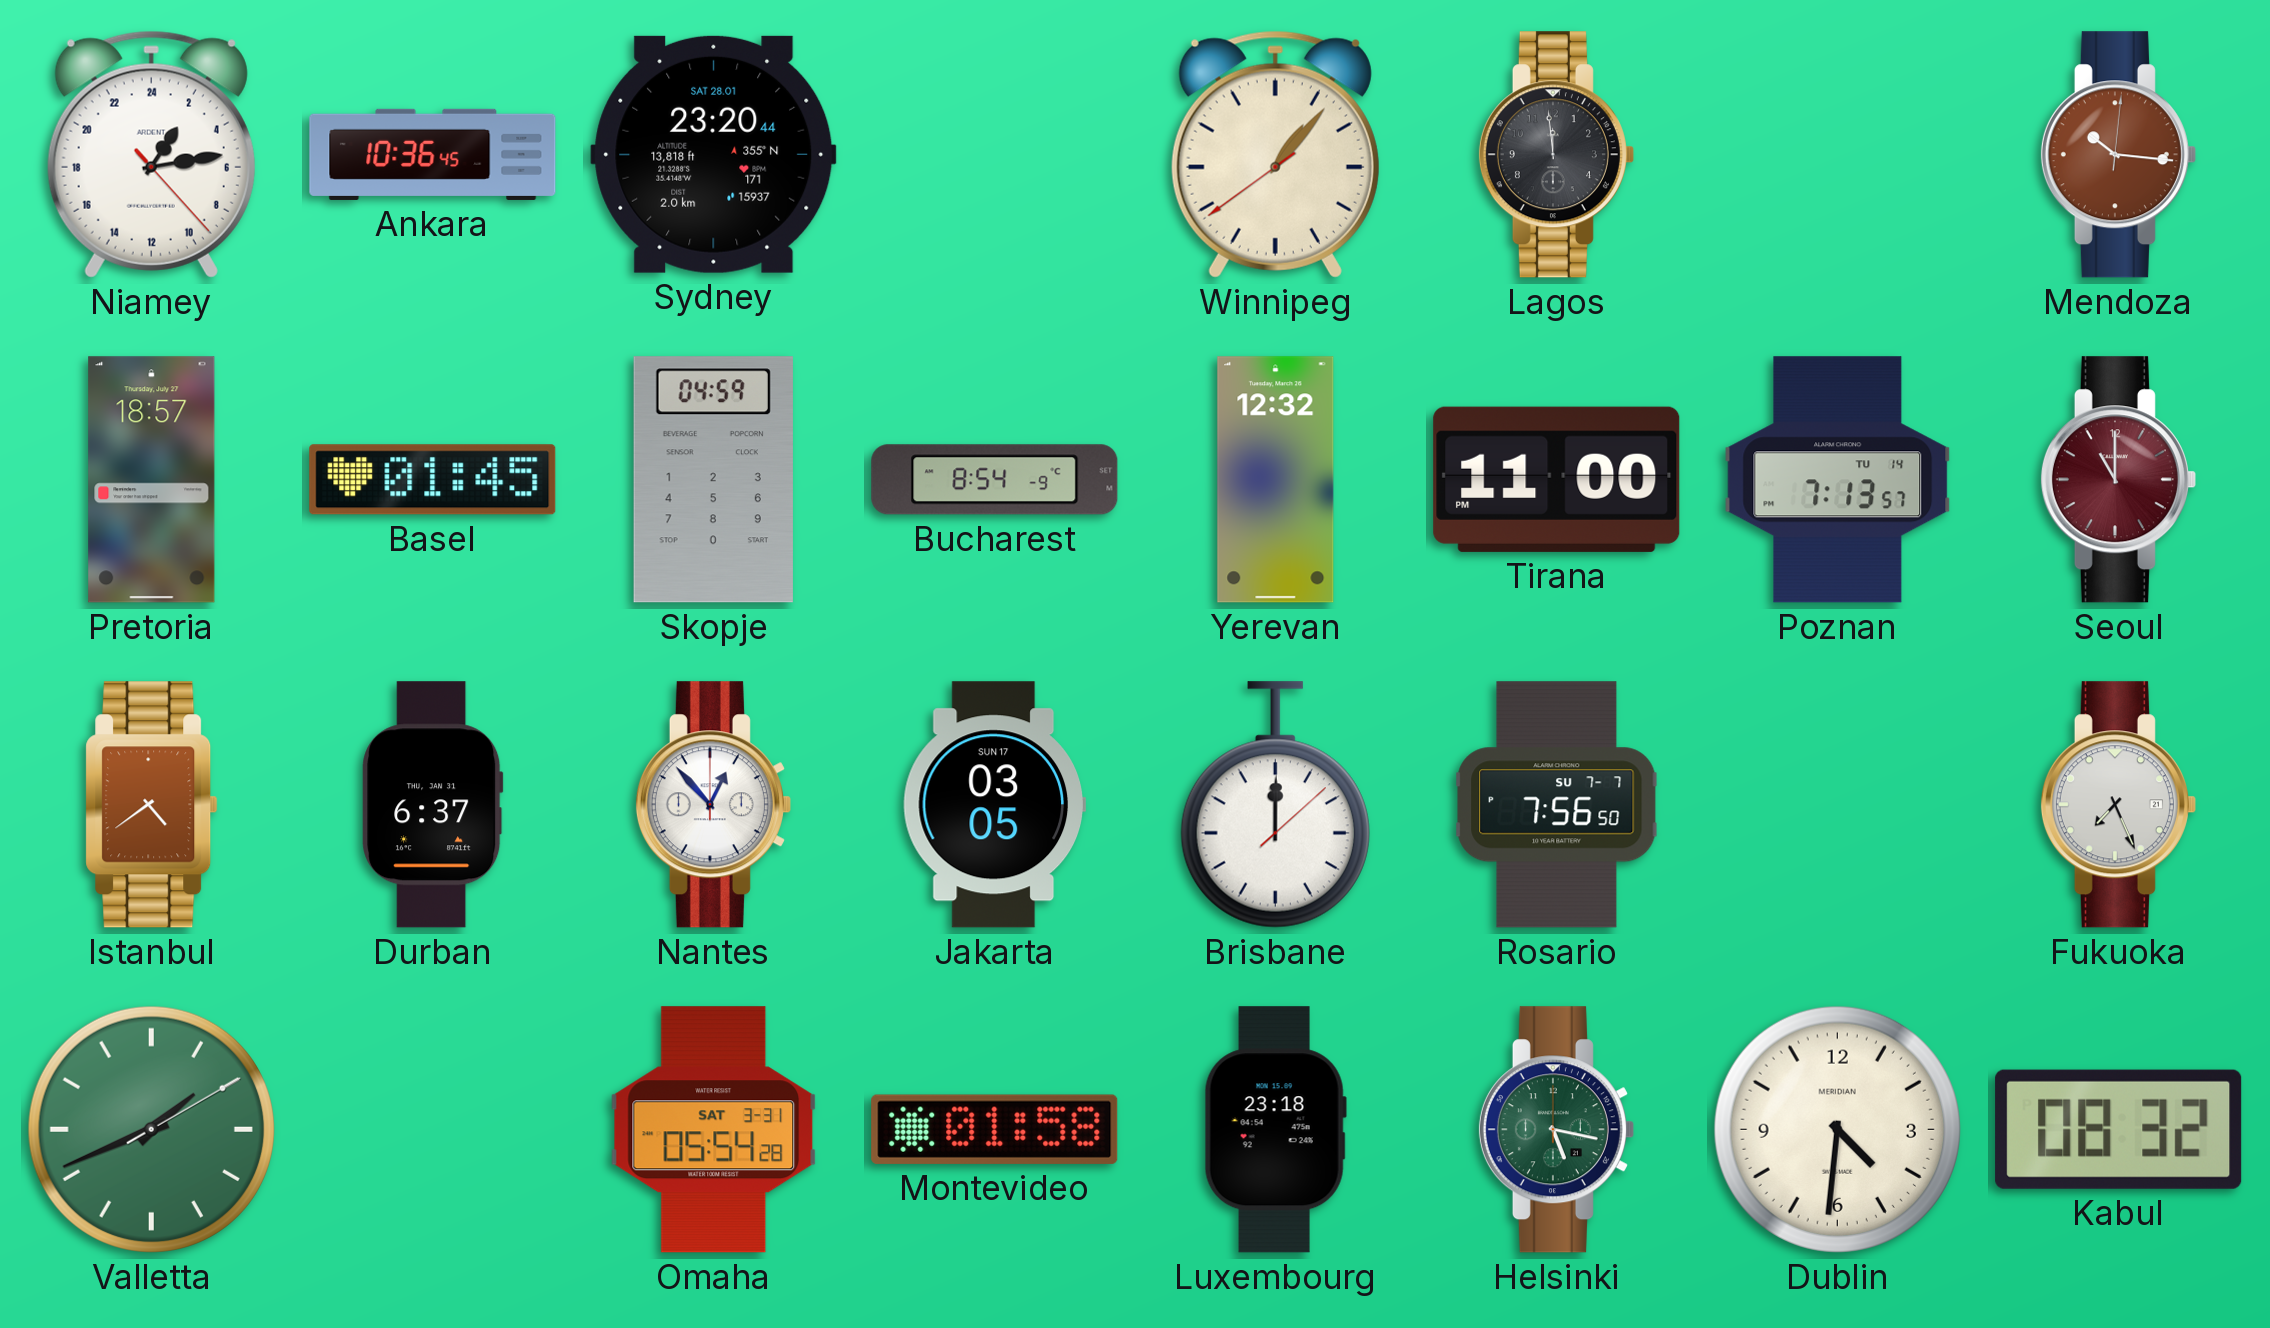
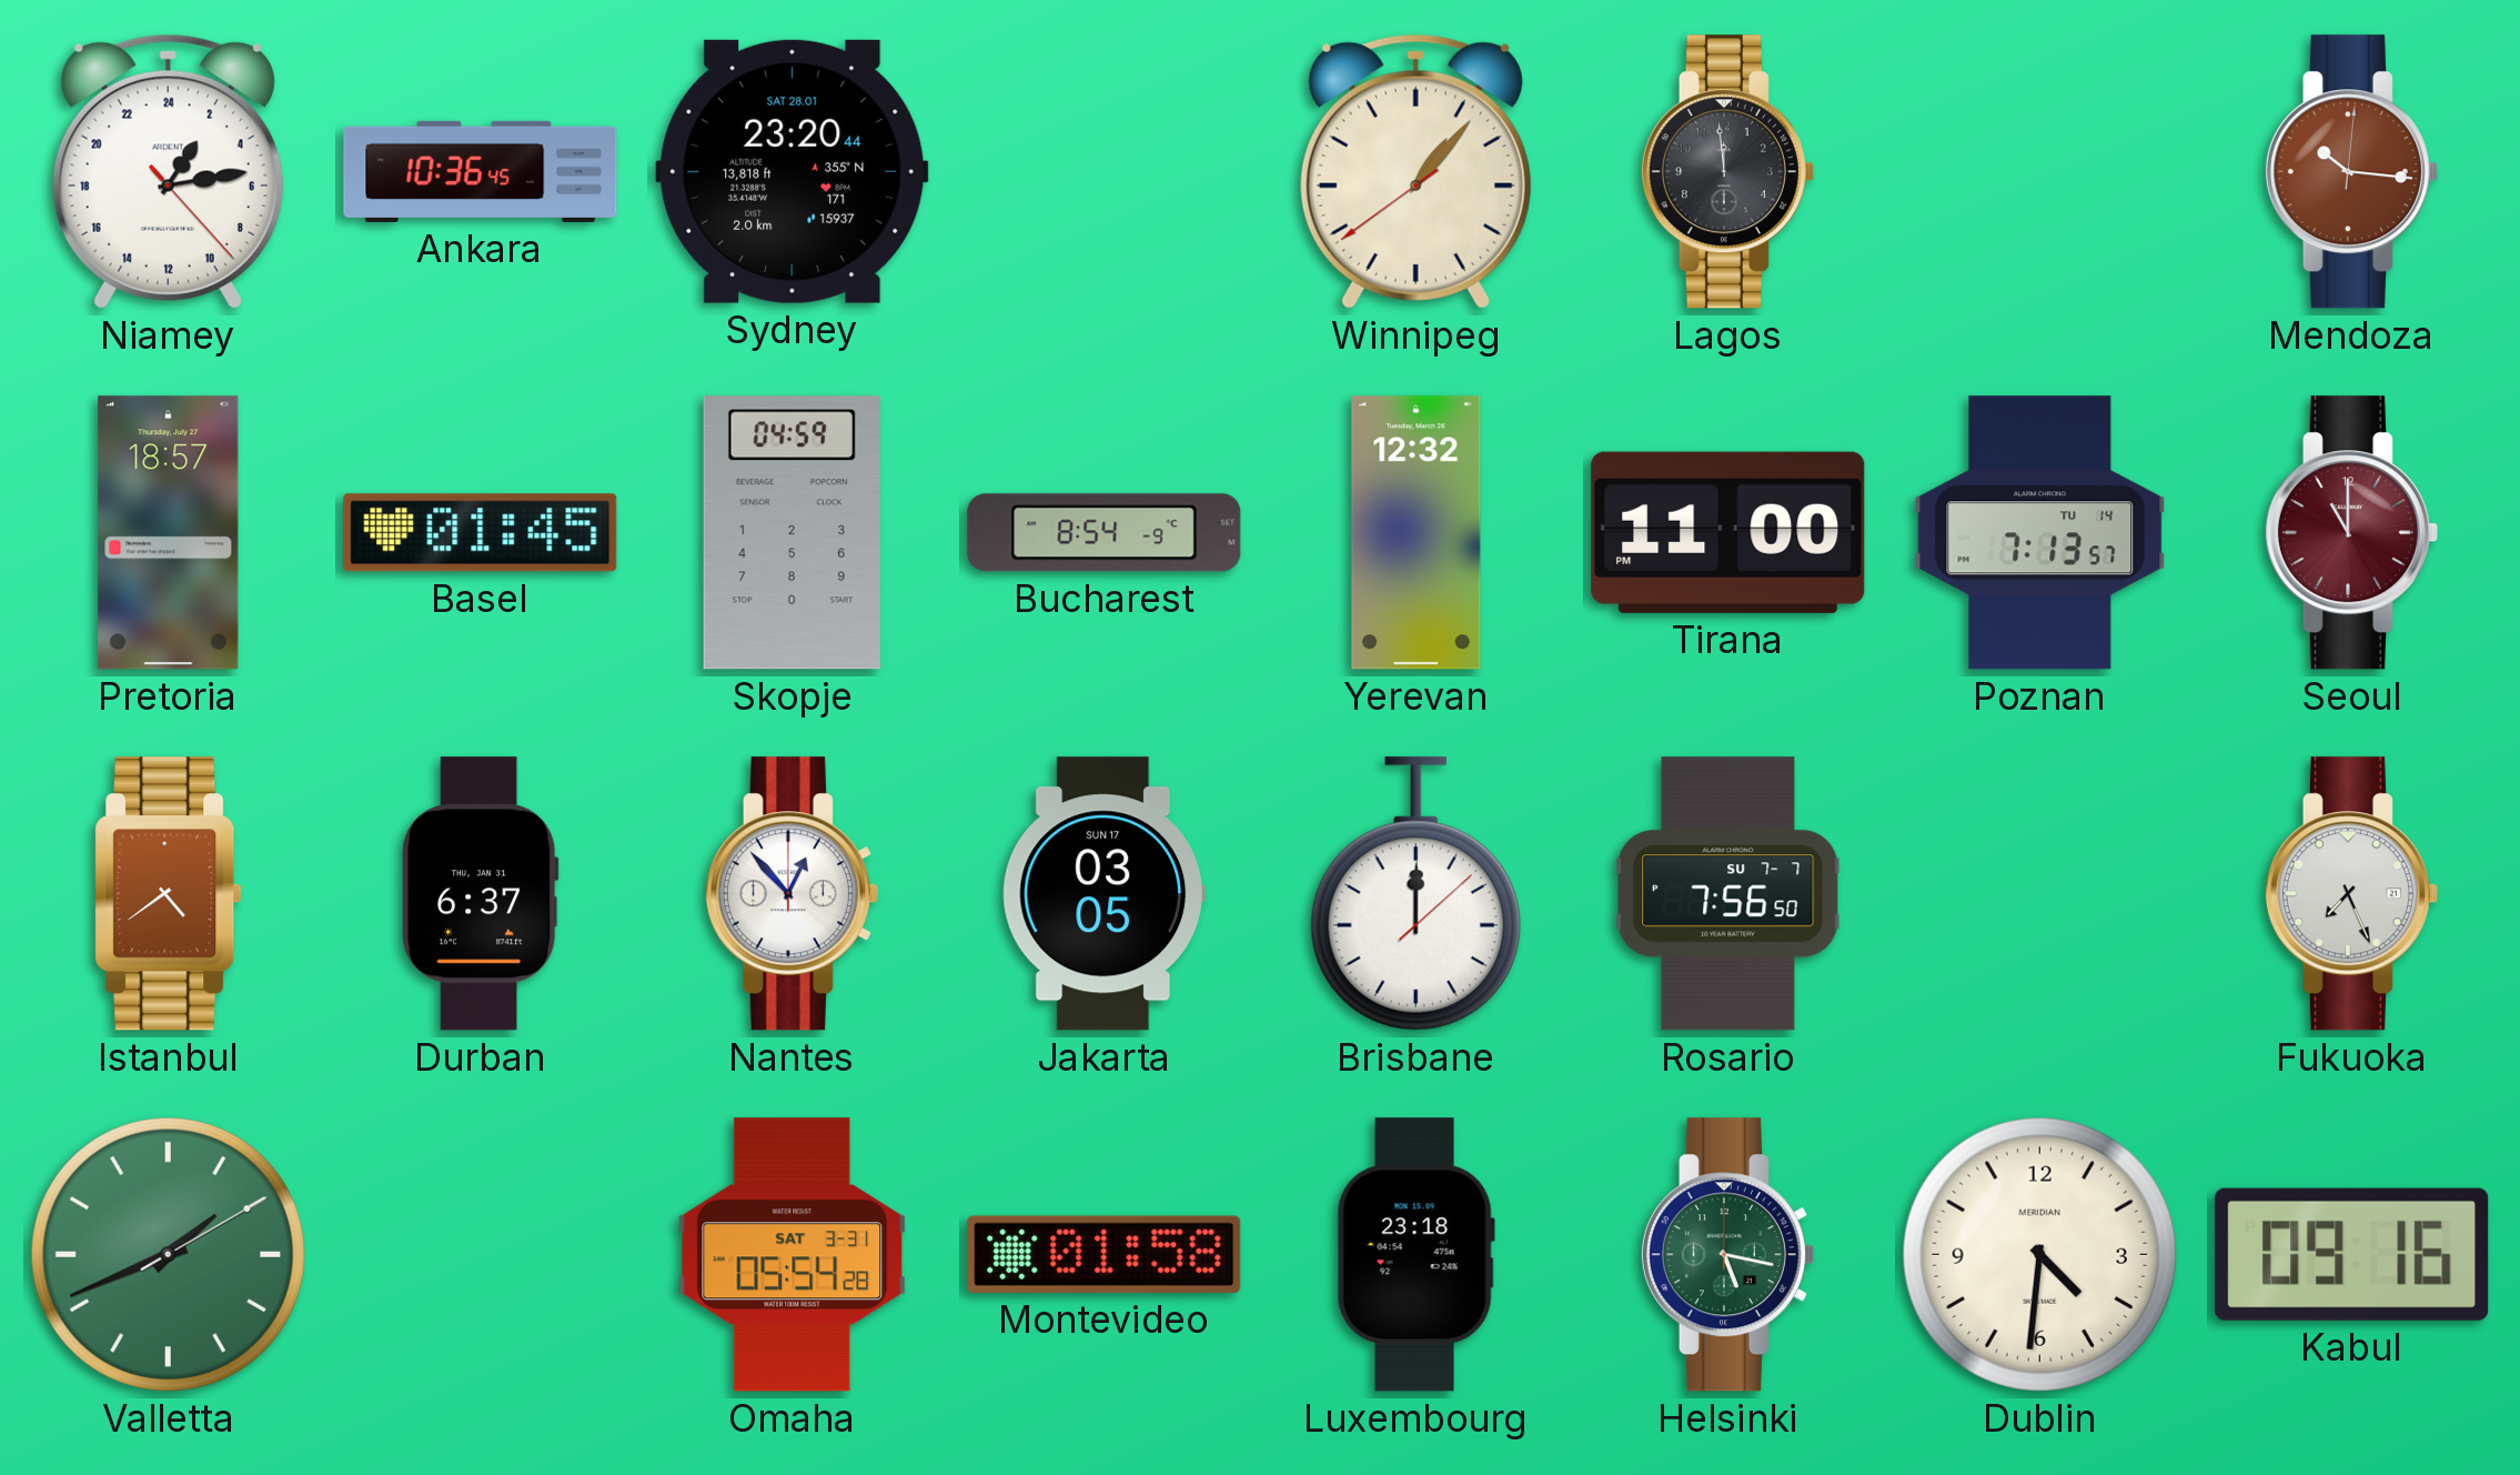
Kabul: 08:32 -> 09:16 (2352, 1254)
